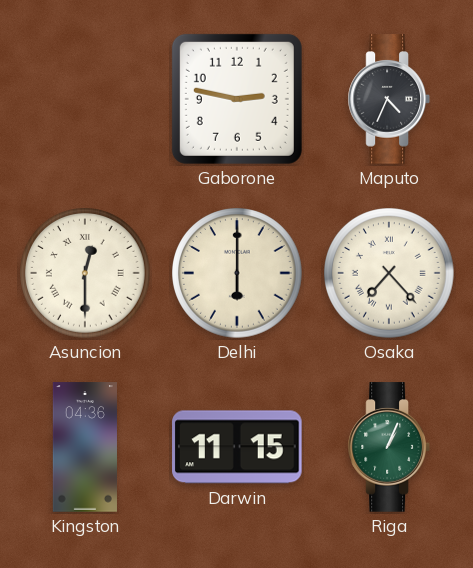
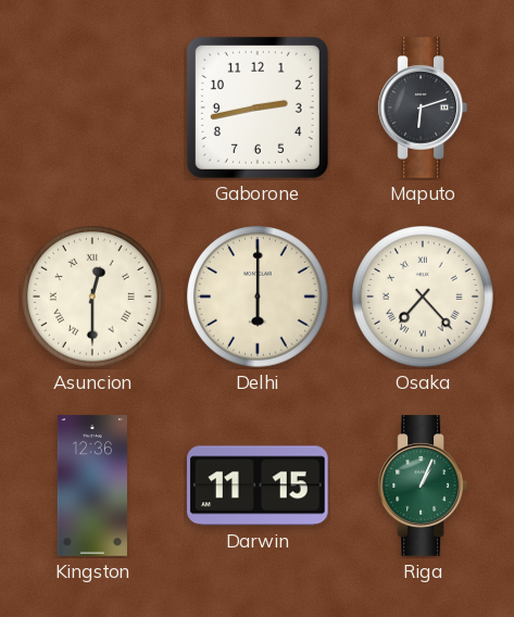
Gaborone: 2:47 -> 2:43 (258, 108)
Maputo: 4:34 -> 6:12 (423, 108)
Kingston: 04:36 -> 12:36 (92, 486)
